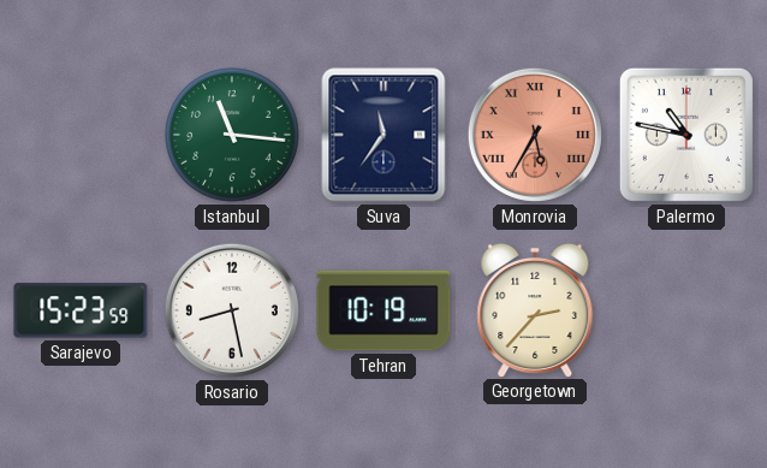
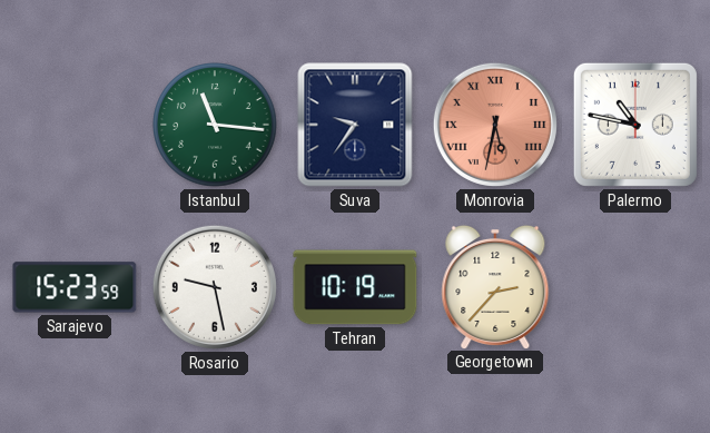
Suva: 11:36 -> 9:36 (355, 125)
Monrovia: 5:35 -> 5:32 (495, 125)
Rosario: 8:28 -> 9:28 (215, 287)
